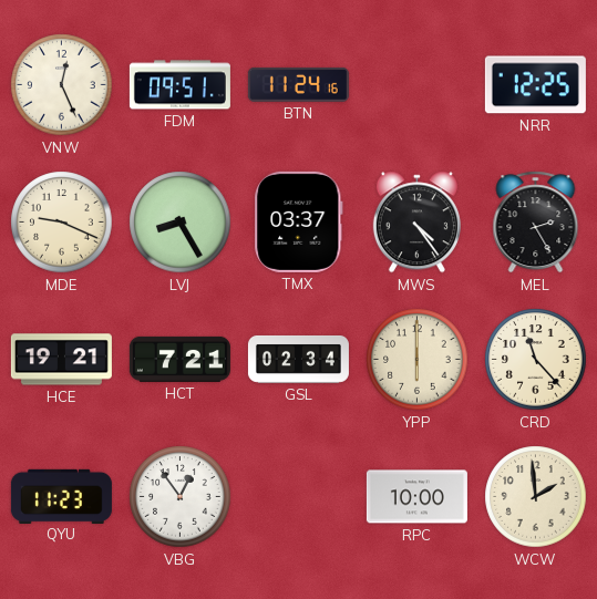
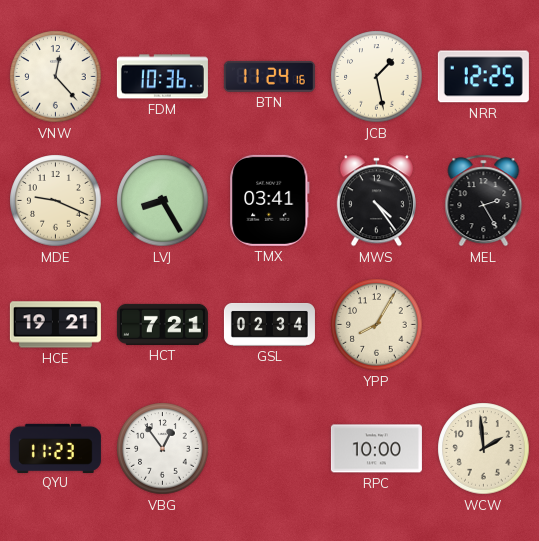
VNW: 12:26 -> 12:23 (56, 77)
FDM: 09:51 -> 10:36 (162, 77)
JCB: none -> 1:28 (377, 77)
TMX: 03:37 -> 03:41 (270, 200)
YPP: 6:00 -> 8:05 (377, 325)
CRD: 11:23 -> none (536, 360)
